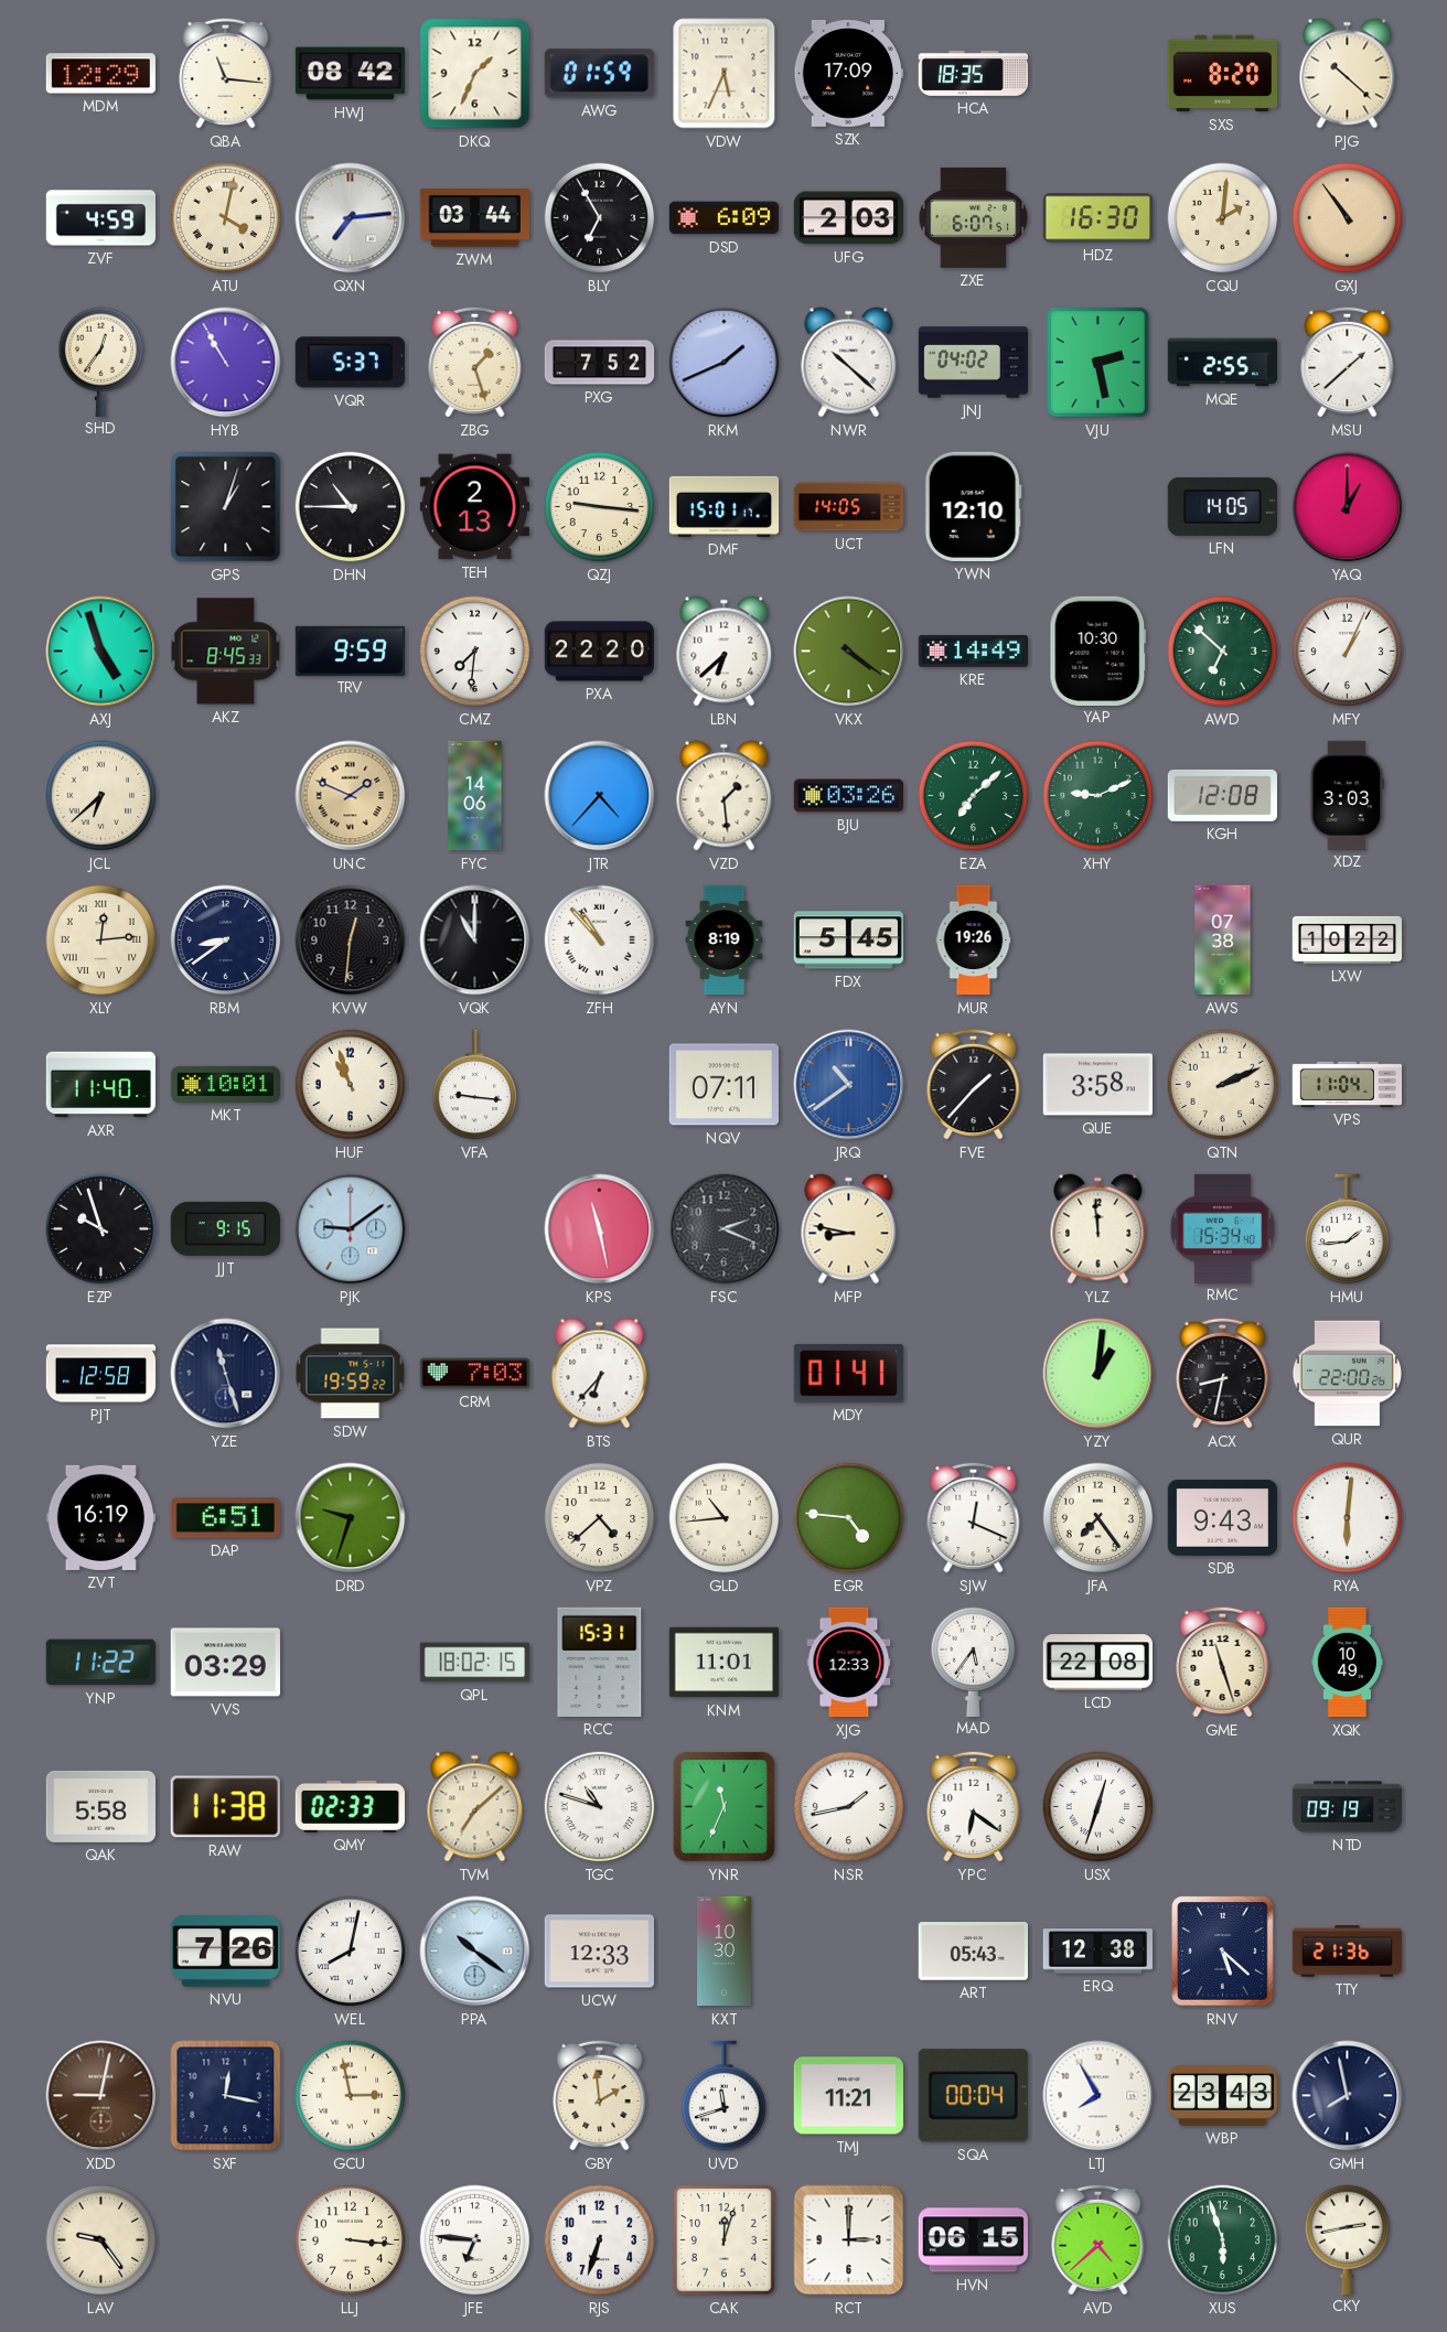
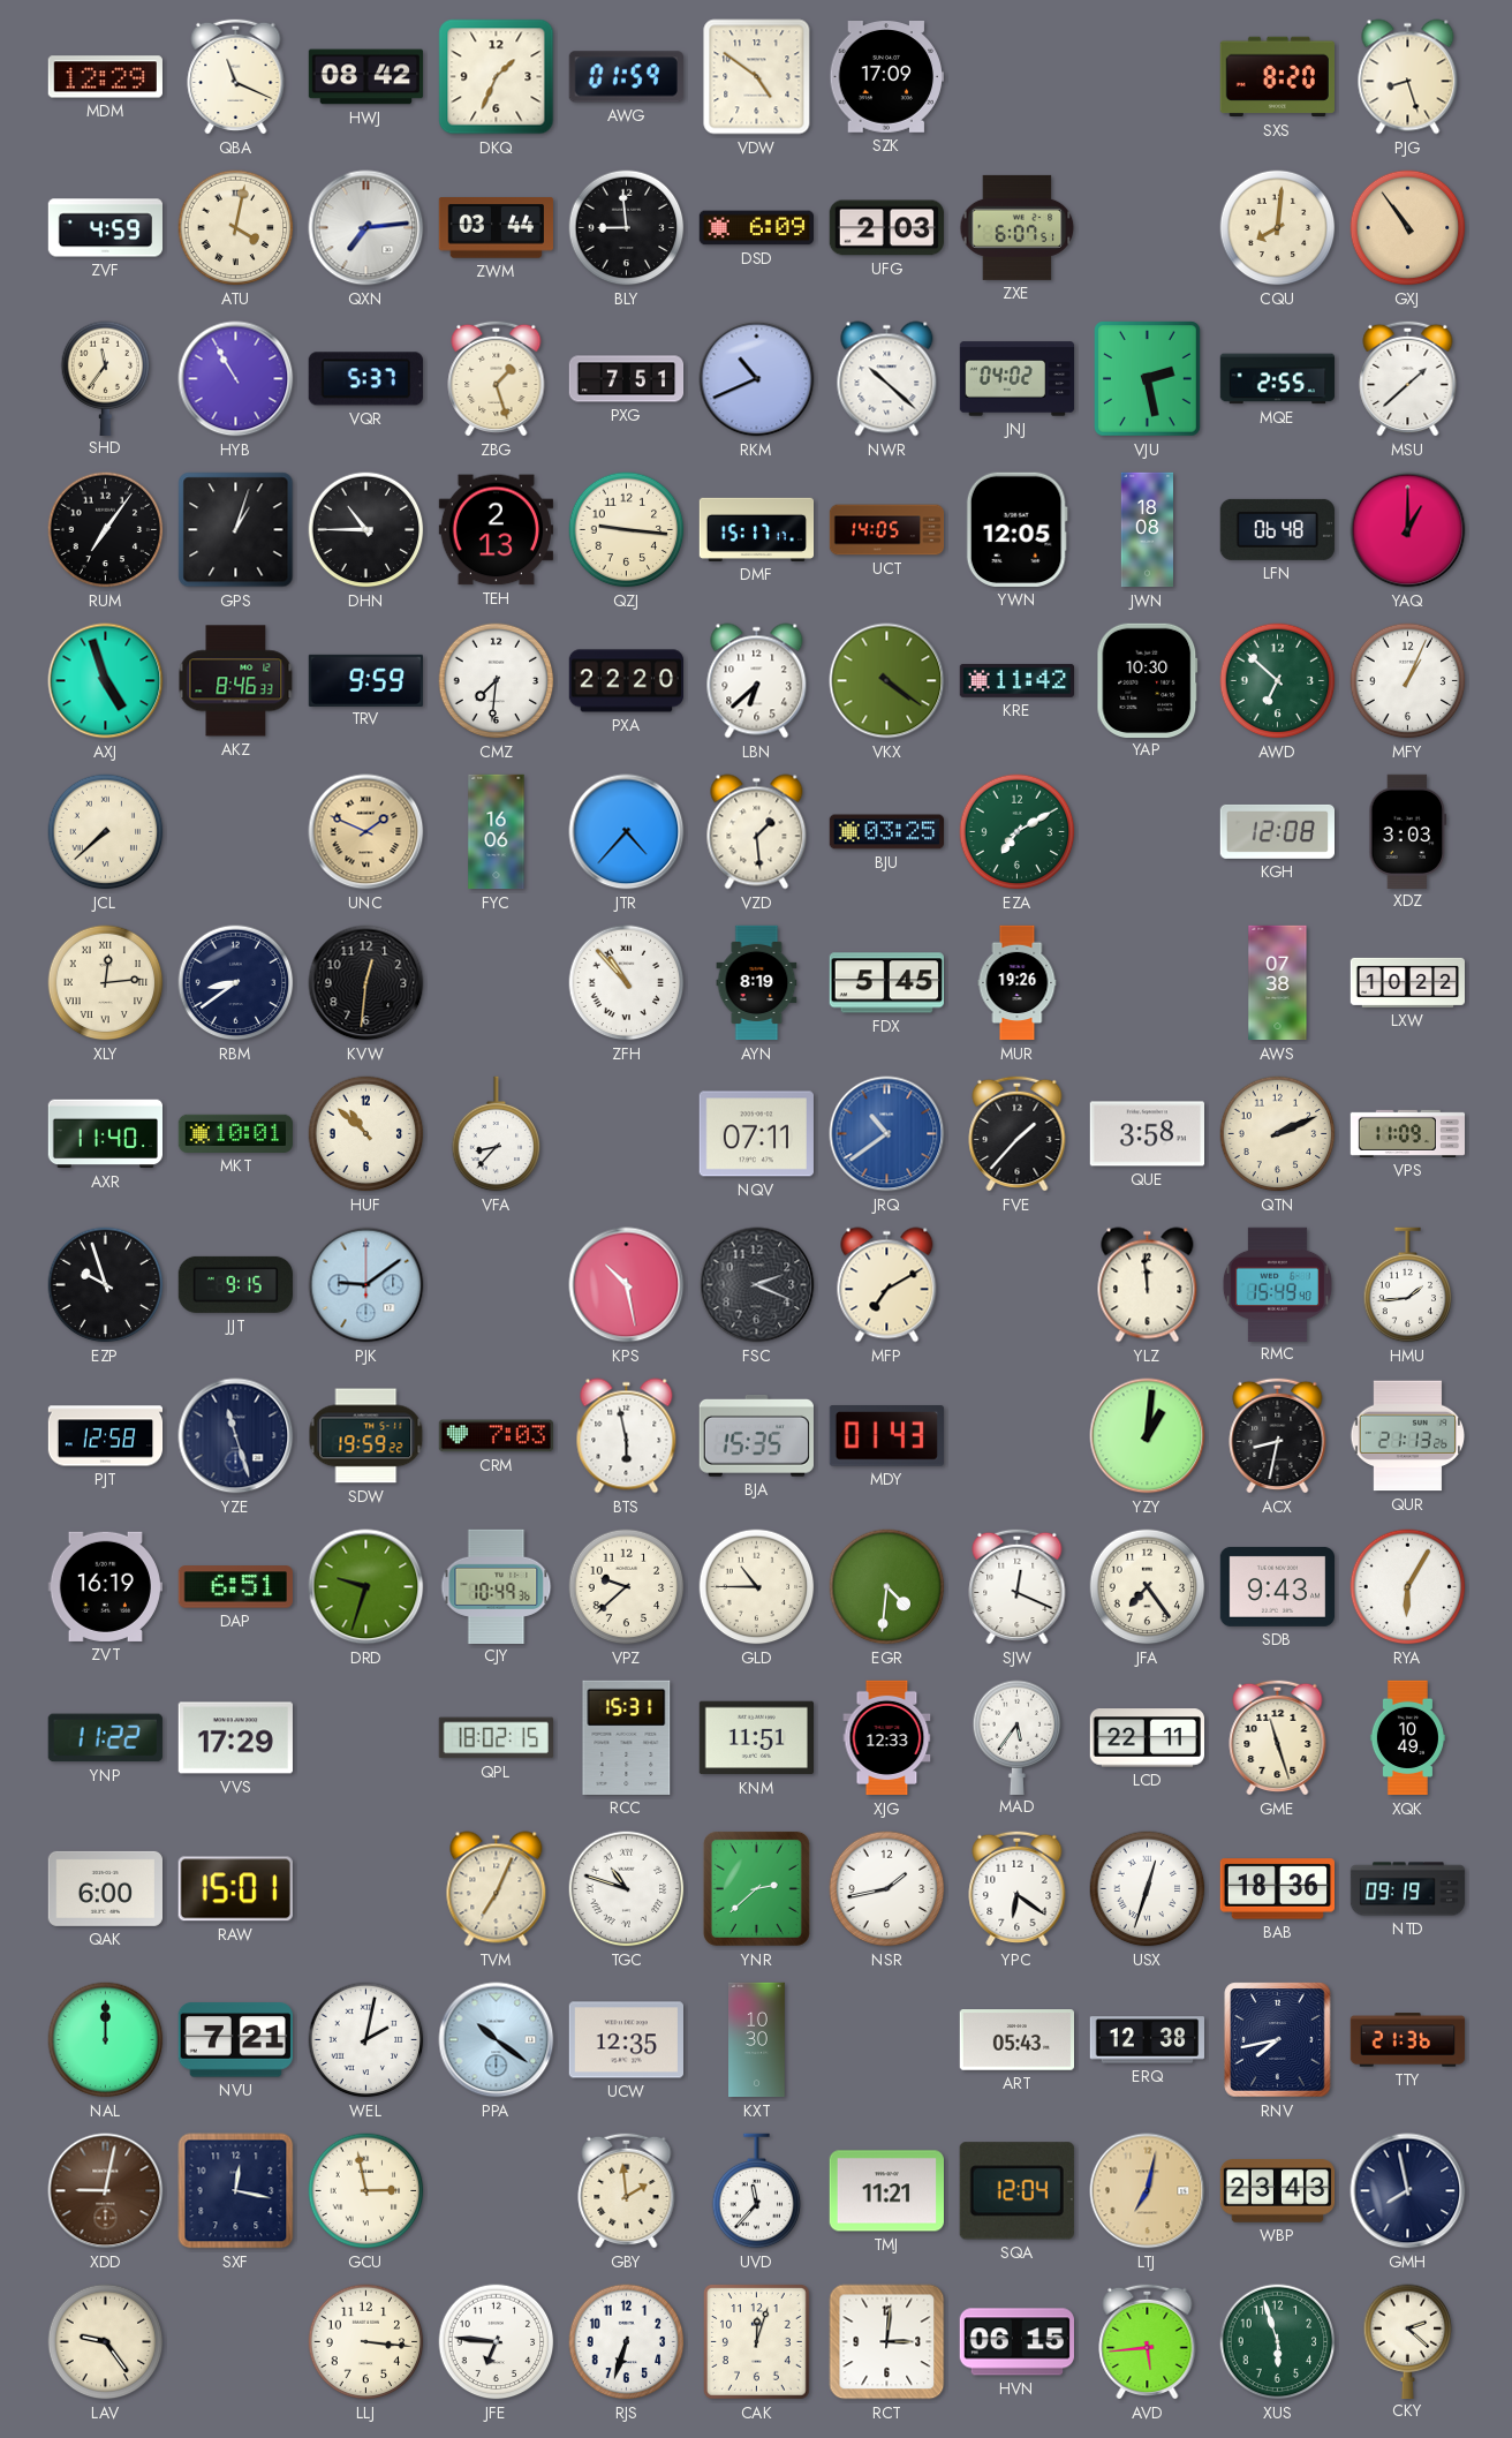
QBA: 11:16 -> 11:19 (236, 76)
VDW: 5:34 -> 4:51 (757, 77)
HCA: 18:35 -> none (973, 73)
PJG: 10:22 -> 8:27 (1408, 77)
BLY: 6:55 -> 8:59 (627, 228)
HDZ: 16:30 -> none (1097, 218)
CQU: 2:01 -> 8:01 (1278, 228)
SHD: 12:36 -> 11:36 (106, 378)
PXG: 7:52 -> 7:51 (627, 379)
RKM: 1:41 -> 10:41 (757, 379)
RUM: none -> 7:06 (106, 530)
DMF: 15:01 -> 15:17 (757, 529)
YWN: 12:10 -> 12:05 (1016, 529)
JWN: none -> 18:08 (1147, 530)
LFN: 14:05 -> 06:48 (1277, 529)
AKZ: 8:45 -> 8:46 (236, 681)
KRE: 14:49 -> 11:42 (1016, 681)
JCL: 6:38 -> 7:38 (106, 832)
FYC: 14:06 -> 16:06 (497, 832)
BJU: 03:26 -> 03:25 (886, 832)
EZA: 7:08 -> 7:10 (1018, 832)
XHY: 9:11 -> none (1098, 796)
VQK: 11:00 -> none (475, 941)
HUF: 10:57 -> 10:52 (366, 1134)
VFA: 9:16 -> 8:37 (497, 1134)
VPS: 11:04 -> 11:09 (1408, 1133)
KPS: 11:28 -> 10:28 (627, 1285)
MFP: 8:47 -> 7:10 (887, 1285)
RMC: 15:34 -> 15:49 (1277, 1284)
BTS: 6:37 -> 5:58 (627, 1436)
BJA: none -> 15:35 (756, 1436)
MDY: 01:41 -> 01:43 (886, 1436)
QUR: 22:00 -> 21:13 (1408, 1436)
CJY: none -> 10:49 (497, 1586)
VPZ: 4:38 -> 9:38 (627, 1587)
GLD: 10:44 -> 10:45 (757, 1587)
EGR: 4:46 -> 4:31 (887, 1587)
RYA: 6:01 -> 6:05 (1408, 1587)
VVS: 03:29 -> 17:29 (235, 1738)
KNM: 11:01 -> 11:51 (756, 1738)
LCD: 22:08 -> 22:11 (1147, 1738)
QAK: 5:58 -> 6:00 (105, 1888)
RAW: 11:38 -> 15:01 (235, 1889)
QMY: 02:33 -> none (350, 1806)
TVM: 7:08 -> 7:04 (497, 1889)
YNR: 11:34 -> 2:38 (756, 1888)
BAB: none -> 18:36 (1278, 1889)
NAL: none -> 12:00 (106, 2040)
NVU: 7:26 -> 7:21 (235, 2040)
WEL: 8:02 -> 2:02 (366, 2040)
UCW: 12:33 -> 12:35 (626, 2040)
RNV: 5:22 -> 7:43 (1278, 2040)
UVD: 11:42 -> 11:37 (757, 2191)
SQA: 00:04 -> 12:04 (1016, 2191)
LTJ: 7:55 -> 7:02 (1148, 2191)
LTJ dial: white -> champagne (1148, 2191)
RCT: 3:00 -> 3:01 (887, 2342)
AVD: 4:38 -> 5:44 (1148, 2341)
CKY: 2:43 -> 2:22 (1408, 2341)
